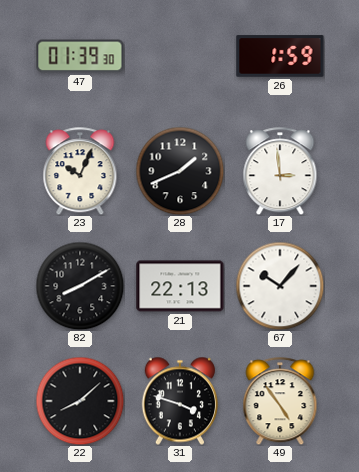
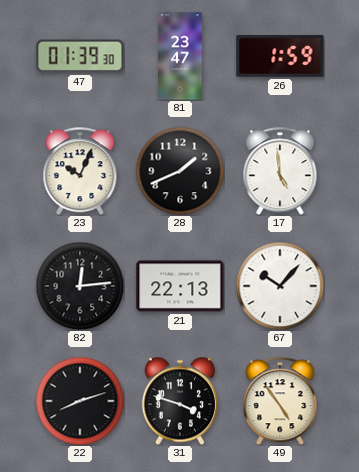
81: none -> 23:47 (180, 56)
17: 2:59 -> 4:59 (280, 171)
82: 8:10 -> 12:14 (80, 286)
22: 8:08 -> 8:12 (80, 401)
